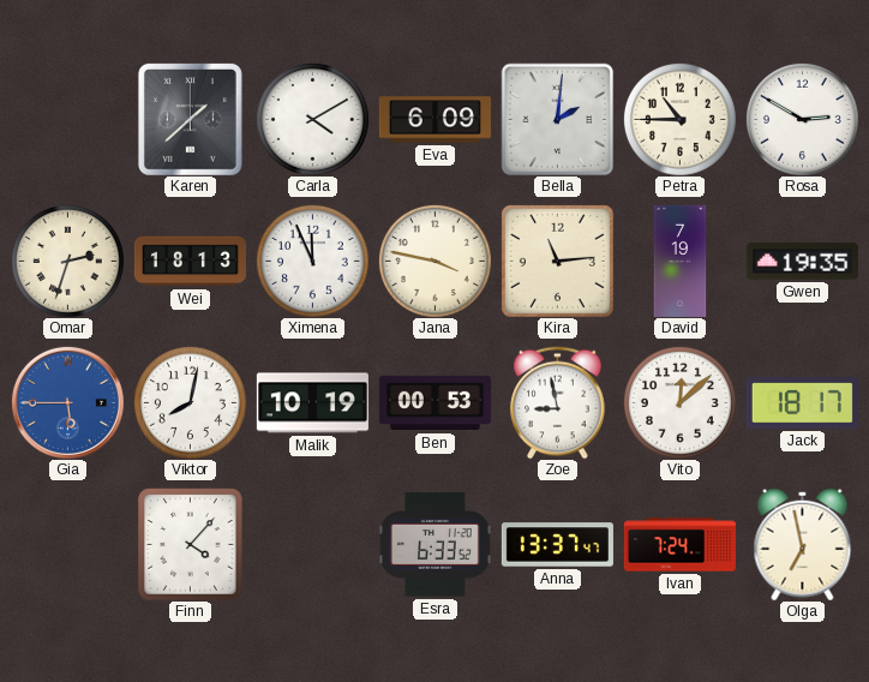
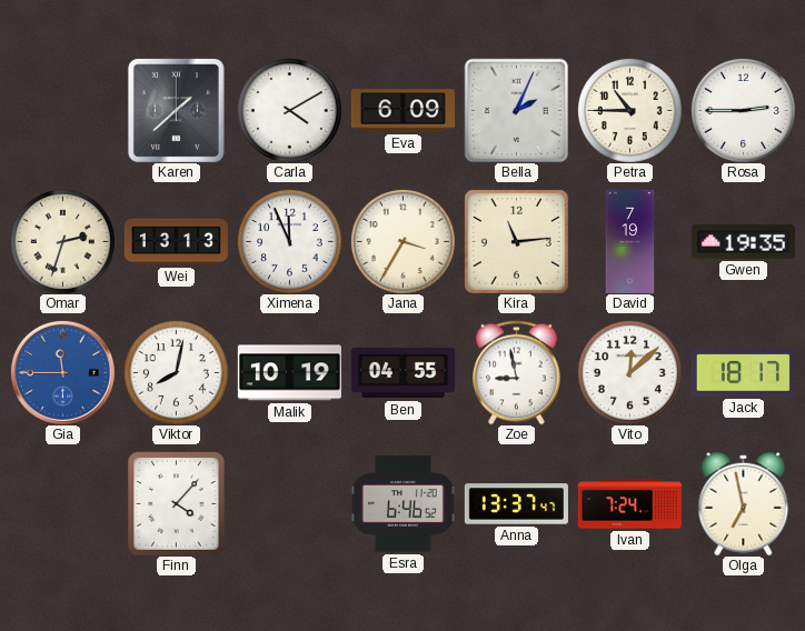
Bella: 2:01 -> 2:04 (516, 110)
Rosa: 2:50 -> 2:45 (743, 110)
Wei: 18:13 -> 13:13 (176, 242)
Jana: 3:47 -> 3:35 (402, 241)
Gia: 5:45 -> 11:45 (62, 372)
Ben: 00:53 -> 04:55 (402, 373)
Esra: 6:33 -> 6:46 (402, 504)
